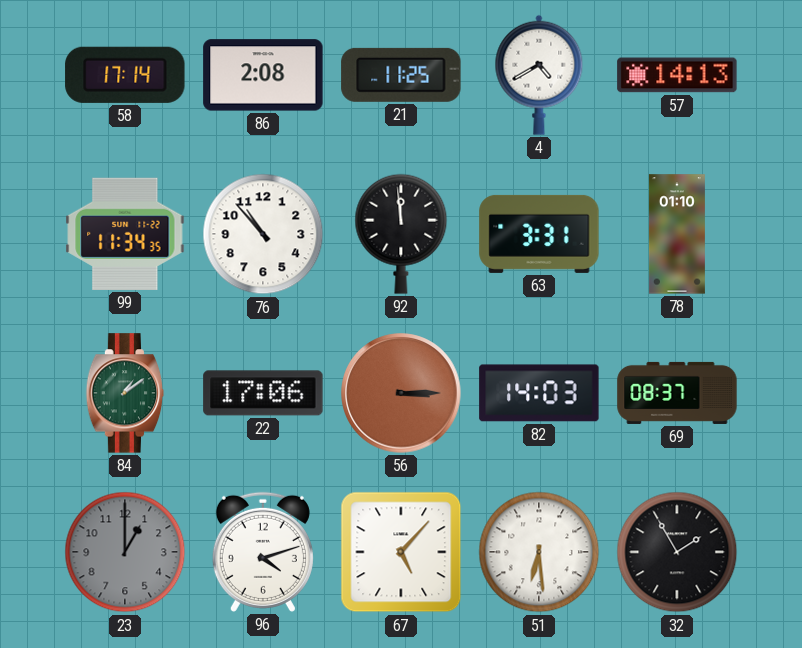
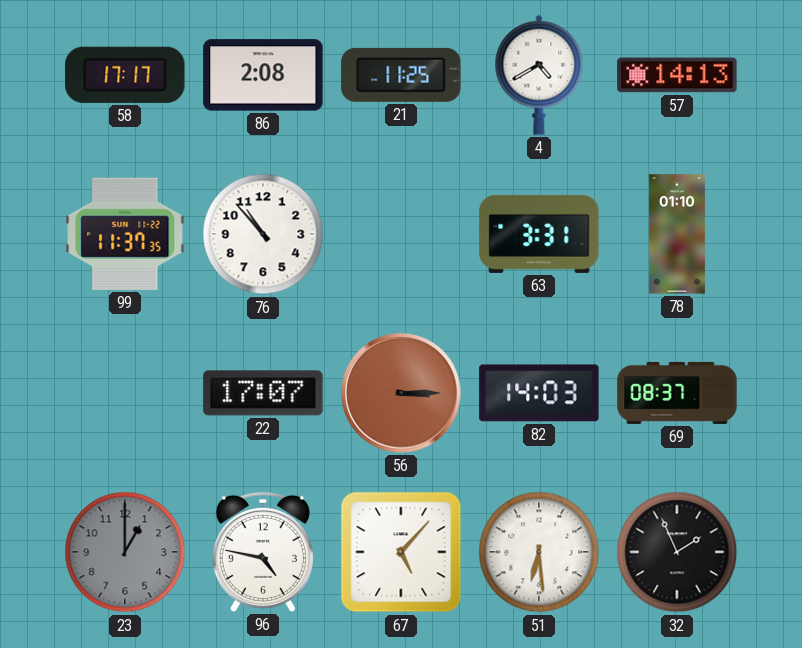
58: 17:14 -> 17:17 (125, 75)
99: 11:34 -> 11:37 (125, 234)
92: 11:59 -> none (401, 234)
84: 1:09 -> none (125, 393)
22: 17:06 -> 17:07 (263, 393)
96: 4:12 -> 4:47 (263, 552)
32: 1:55 -> 1:56 (677, 552)
